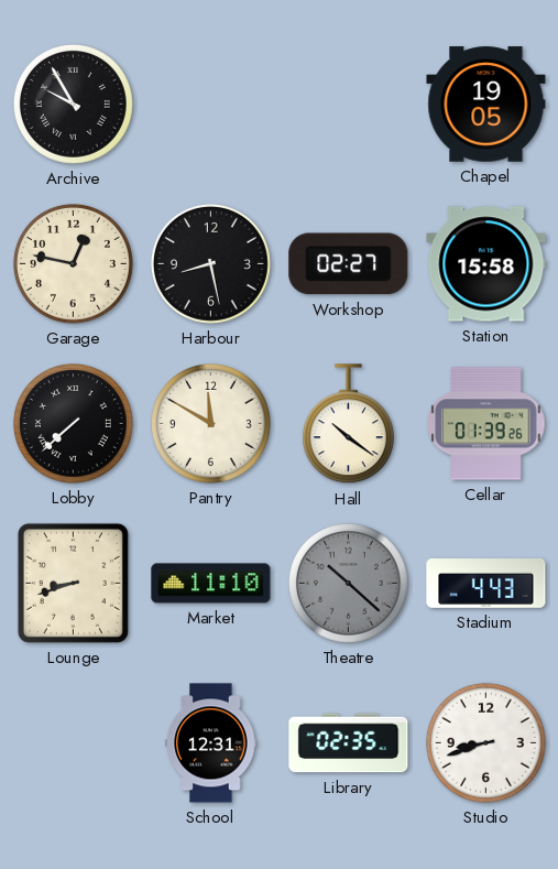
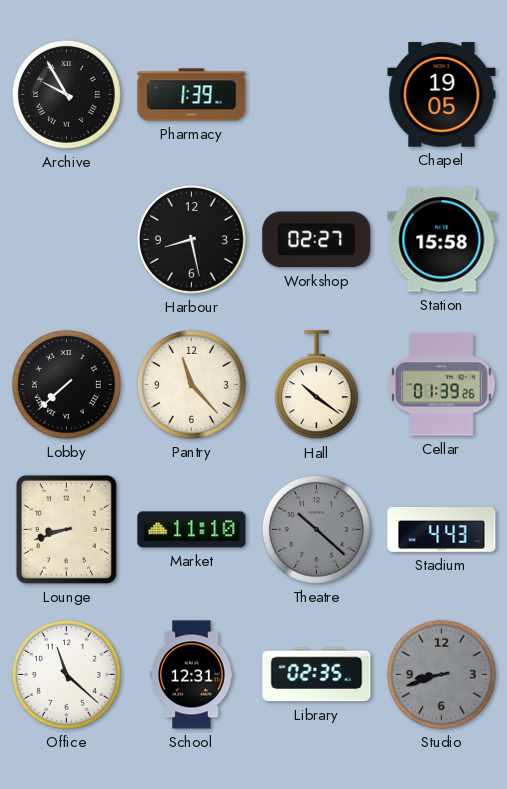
Pharmacy: none -> 1:39 (192, 95)
Garage: 12:47 -> none (73, 263)
Pantry: 11:50 -> 11:23 (191, 384)
Office: none -> 11:22 (66, 674)
Studio dial: white -> grey (441, 674)
